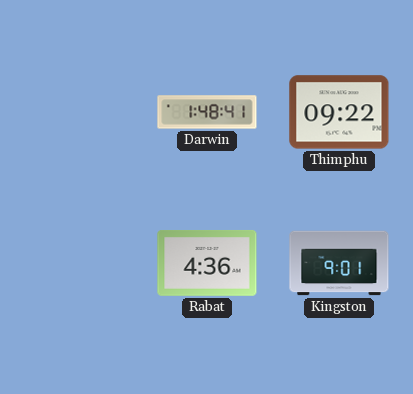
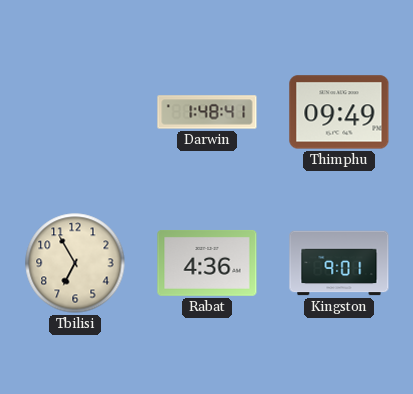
Thimphu: 09:22 -> 09:49 (339, 112)
Tbilisi: none -> 6:55 (75, 263)
